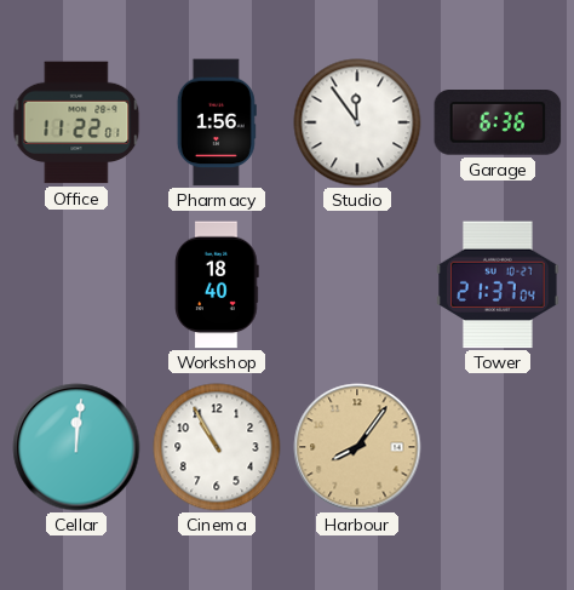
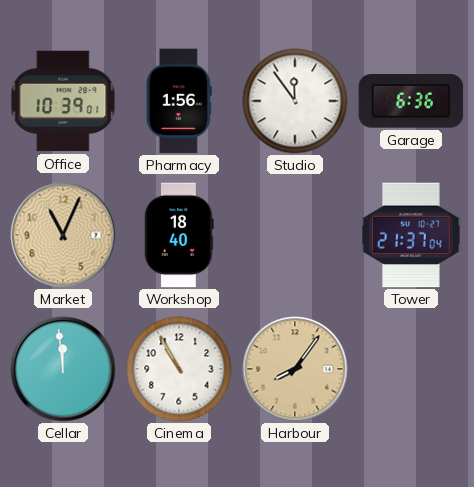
Office: 11:22 -> 10:39 (63, 101)
Market: none -> 11:04 (63, 235)
Cellar: 12:01 -> 11:59 (63, 369)
